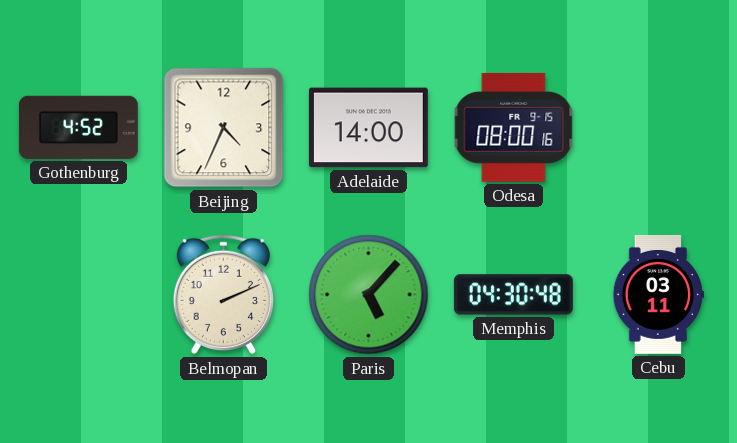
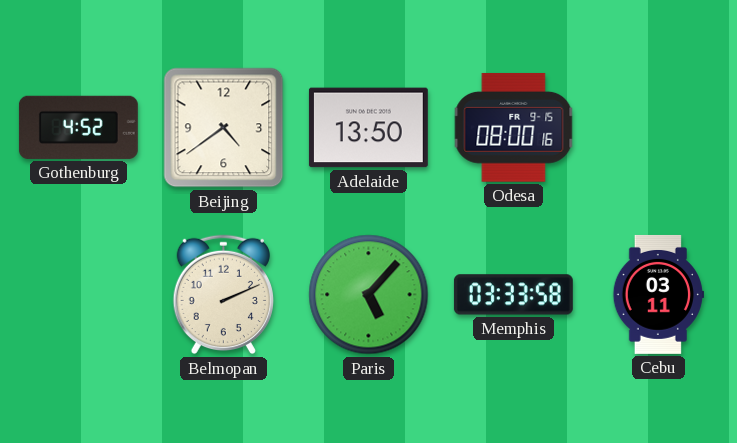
Beijing: 4:34 -> 4:39 (224, 128)
Adelaide: 14:00 -> 13:50 (368, 128)
Memphis: 04:30 -> 03:33 (513, 295)
